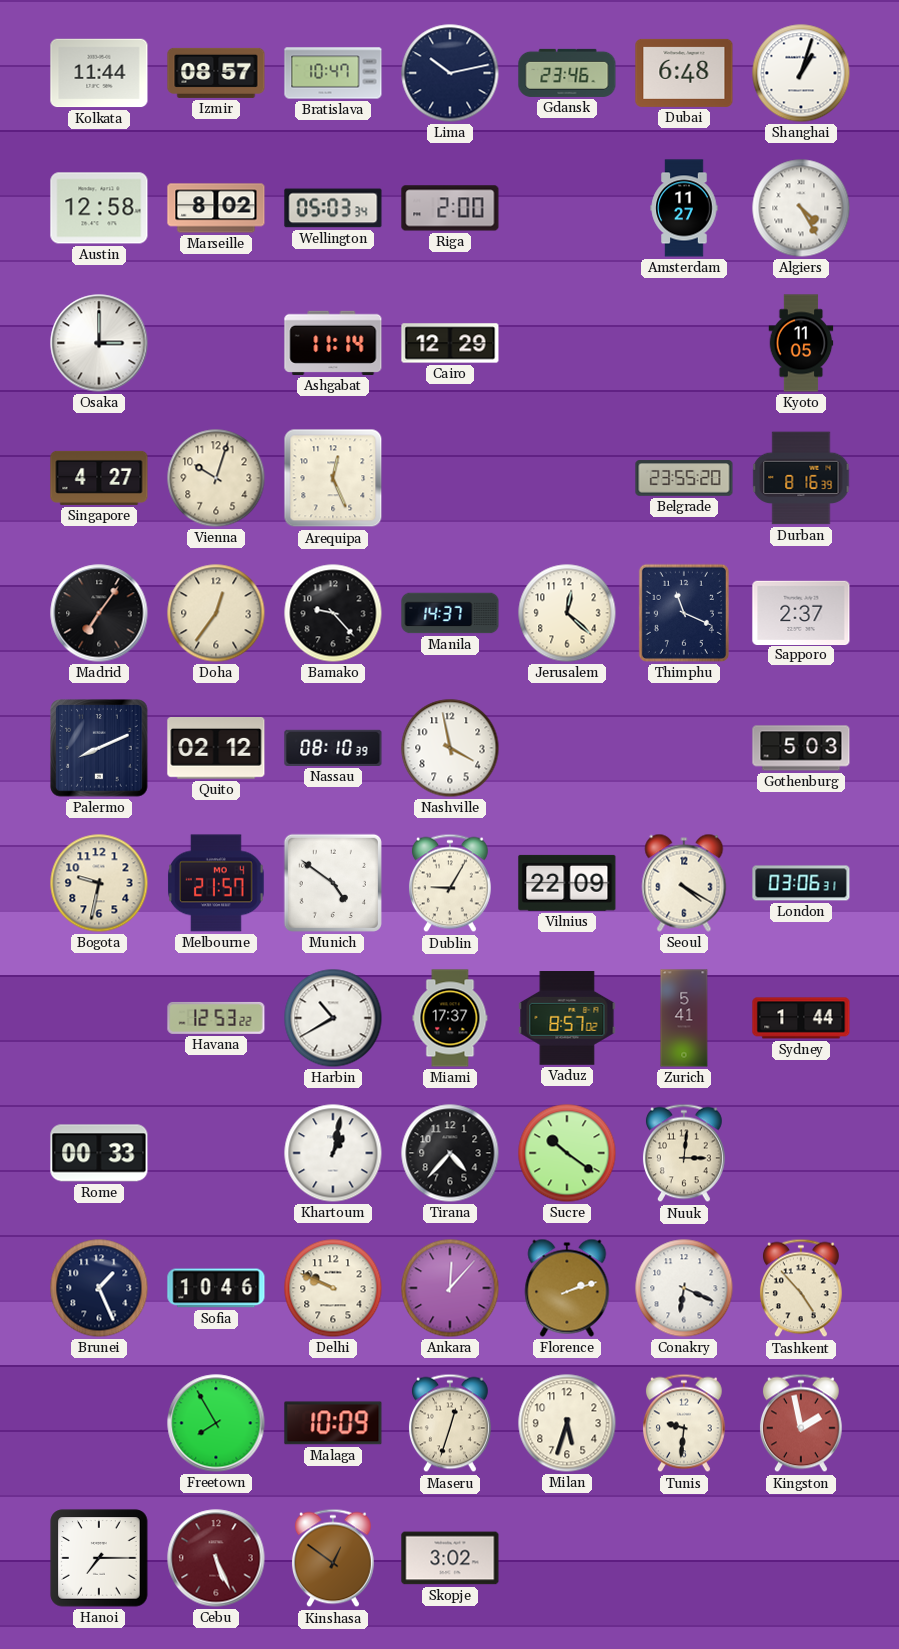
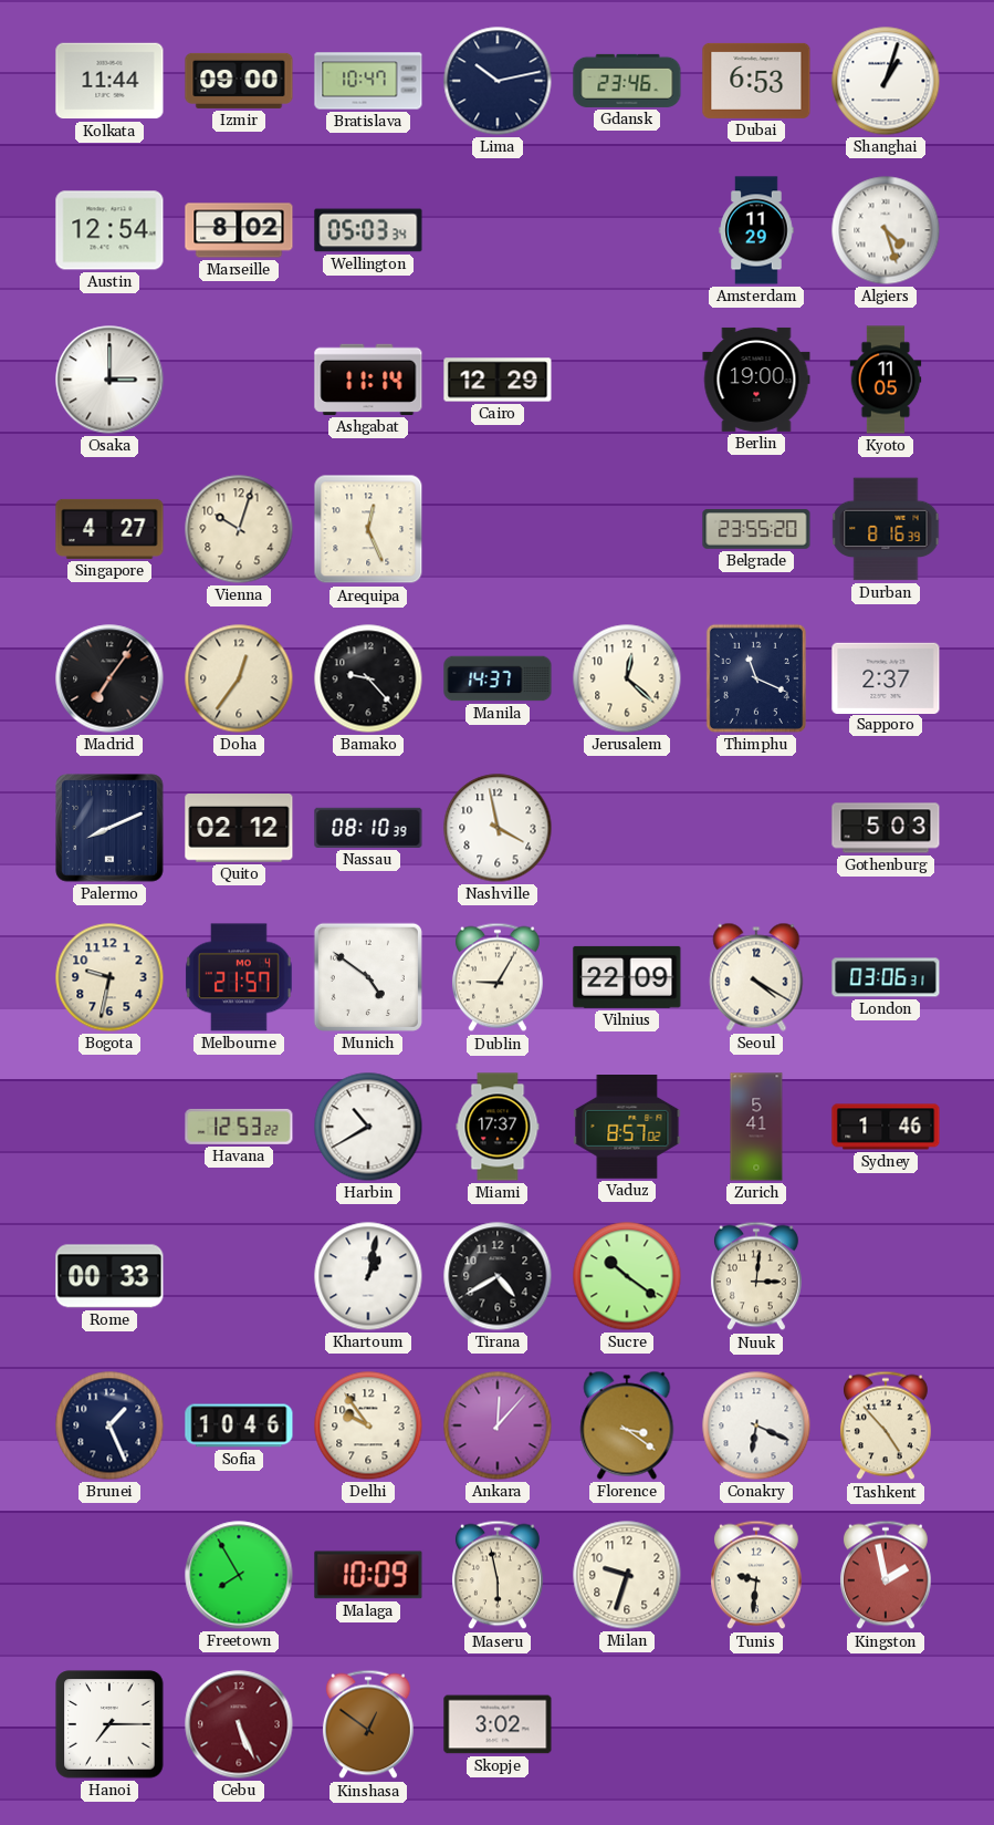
Izmir: 08:57 -> 09:00 (239, 81)
Dubai: 6:48 -> 6:53 (756, 81)
Austin: 12:58 -> 12:54 (109, 230)
Riga: 2:00 -> none (450, 208)
Amsterdam: 11:27 -> 11:29 (756, 230)
Algiers: 4:25 -> 4:27 (886, 230)
Berlin: none -> 19:00 (756, 380)
Sydney: 1:44 -> 1:46 (886, 1127)
Tirana: 4:37 -> 4:40 (498, 1276)
Delhi: 9:49 -> 9:54 (368, 1425)
Florence: 2:12 -> 3:21 (627, 1425)
Maseru: 12:33 -> 5:58 (498, 1575)
Milan: 5:33 -> 9:33 (627, 1575)
